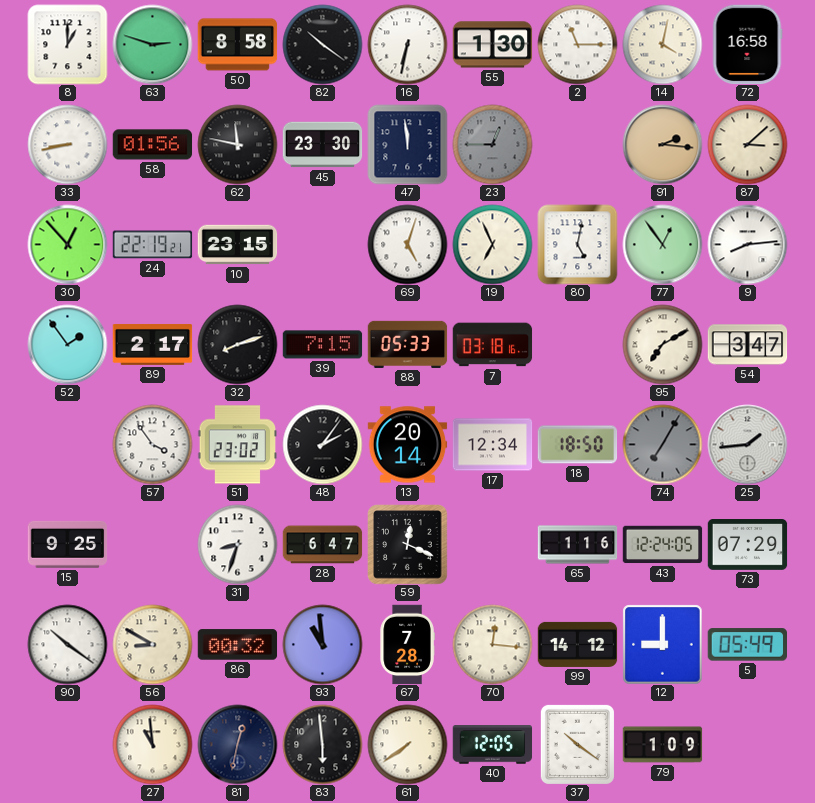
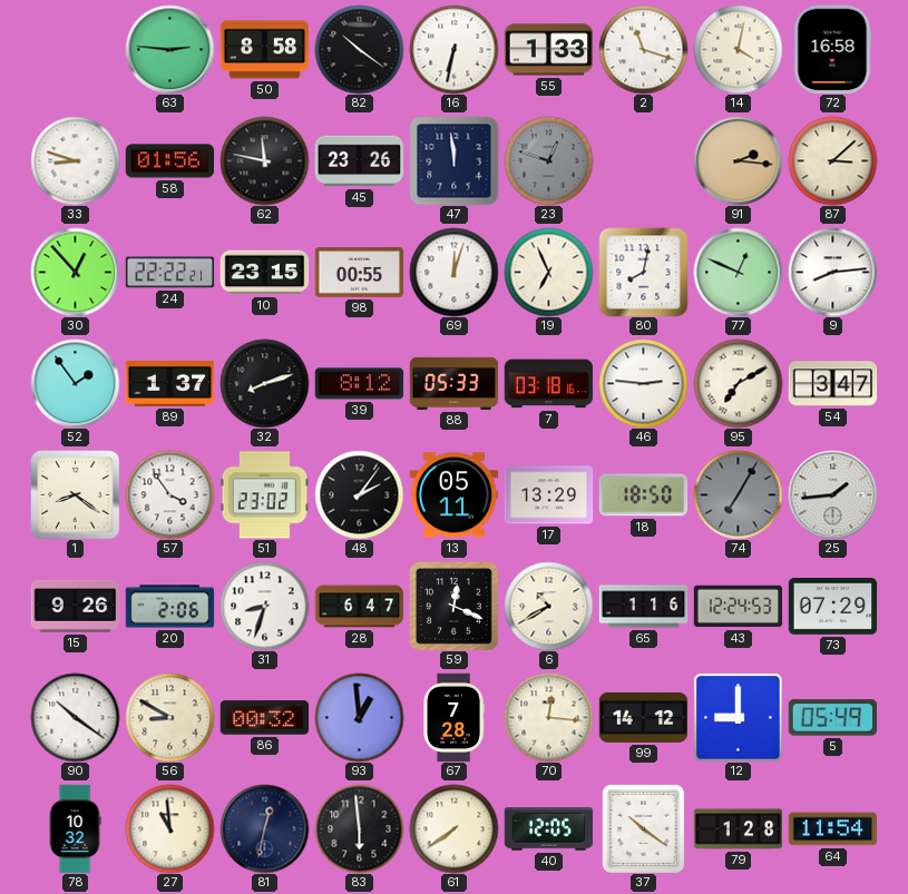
8: 1:00 -> none (67, 44)
63: 2:48 -> 2:46 (169, 49)
55: 1:30 -> 1:33 (548, 50)
2: 11:15 -> 11:18 (643, 49)
33: 8:43 -> 8:48 (75, 160)
45: 23:30 -> 23:26 (359, 161)
23: 12:45 -> 12:48 (548, 160)
24: 22:19 -> 22:22 (169, 273)
98: none -> 00:55 (359, 273)
69: 5:03 -> 12:03 (453, 272)
80: 5:02 -> 8:02 (643, 272)
77: 12:54 -> 12:49 (738, 272)
89: 2:17 -> 1:37 (169, 383)
39: 7:15 -> 8:12 (359, 384)
46: none -> 2:46 (643, 383)
1: none -> 8:21 (75, 494)
13: 20:14 -> 05:11 (453, 495)
17: 12:34 -> 13:29 (548, 495)
15: 9:25 -> 9:26 (75, 606)
20: none -> 2:06 (169, 607)
6: none -> 10:40 (548, 606)
43: 12:24:05 -> 12:24:53 (738, 607)
93: 10:59 -> 12:59 (359, 717)
78: none -> 10:32 (75, 828)
79: 1:09 -> 1:28 (738, 829)
64: none -> 11:54 (832, 829)
